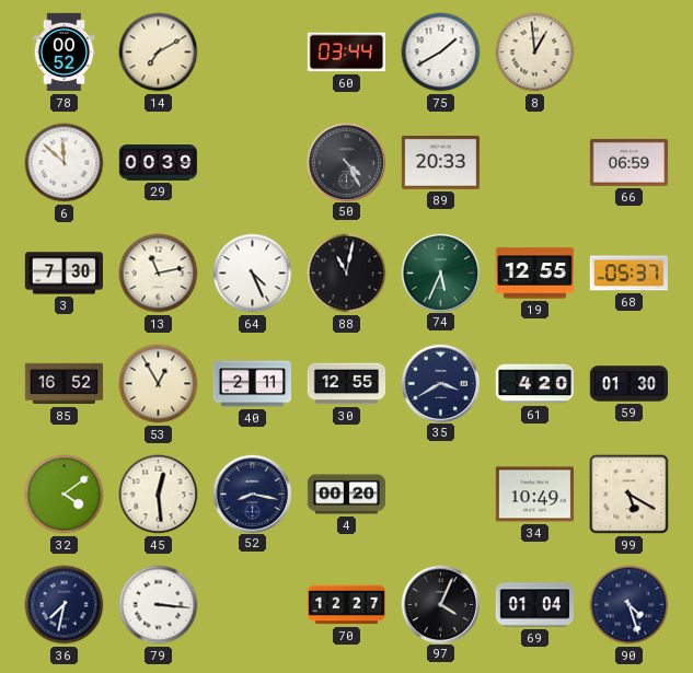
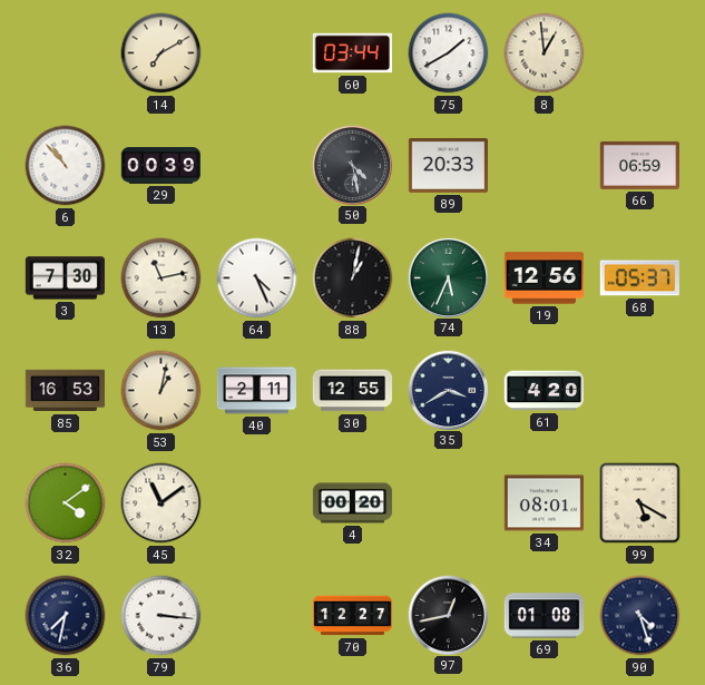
78: 00:52 -> none (65, 53)
6: 11:52 -> 10:53 (66, 166)
50: 4:25 -> 4:28 (352, 165)
88: 11:02 -> 1:02 (353, 278)
19: 12:55 -> 12:56 (544, 278)
85: 16:52 -> 16:53 (65, 391)
53: 12:55 -> 1:02 (161, 391)
59: 01:30 -> none (630, 384)
45: 12:29 -> 11:09 (161, 503)
52: 8:17 -> none (252, 494)
34: 10:49 -> 08:01 (544, 503)
97: 4:04 -> 12:43 (448, 615)
69: 01:04 -> 01:08 (544, 616)
